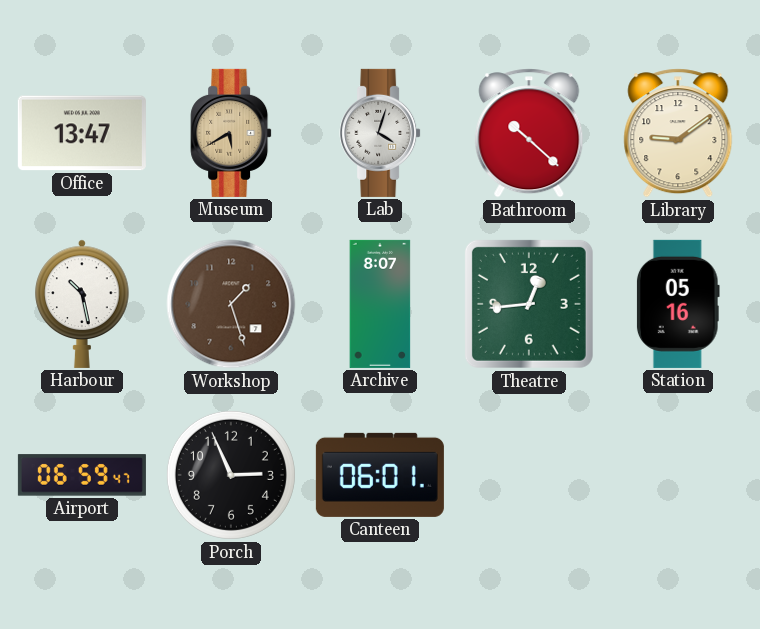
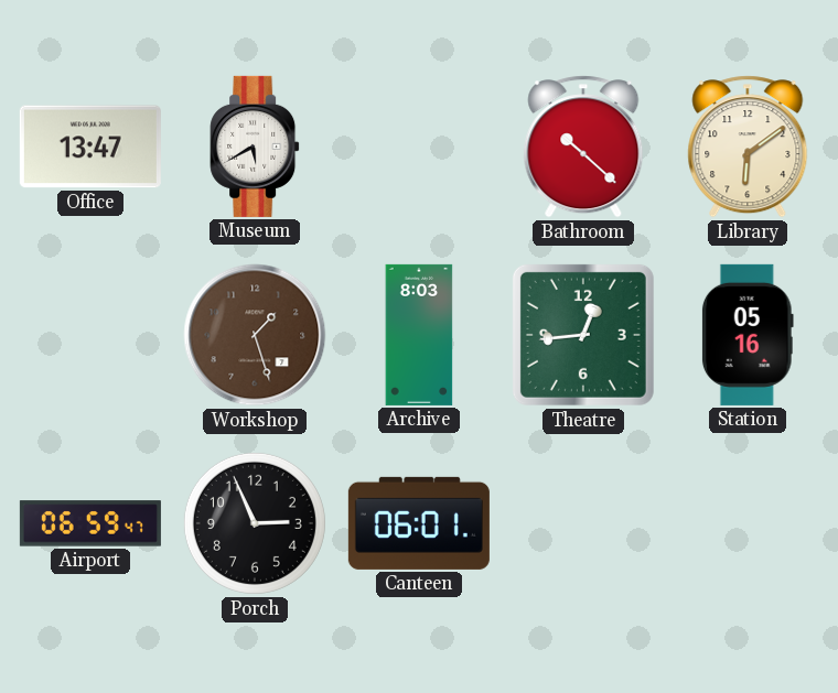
Museum dial: champagne -> white (255, 147)
Lab: 4:03 -> none (380, 133)
Library: 9:09 -> 6:09 (748, 147)
Harbour: 10:28 -> none (82, 304)
Archive: 8:07 -> 8:03 (419, 335)
